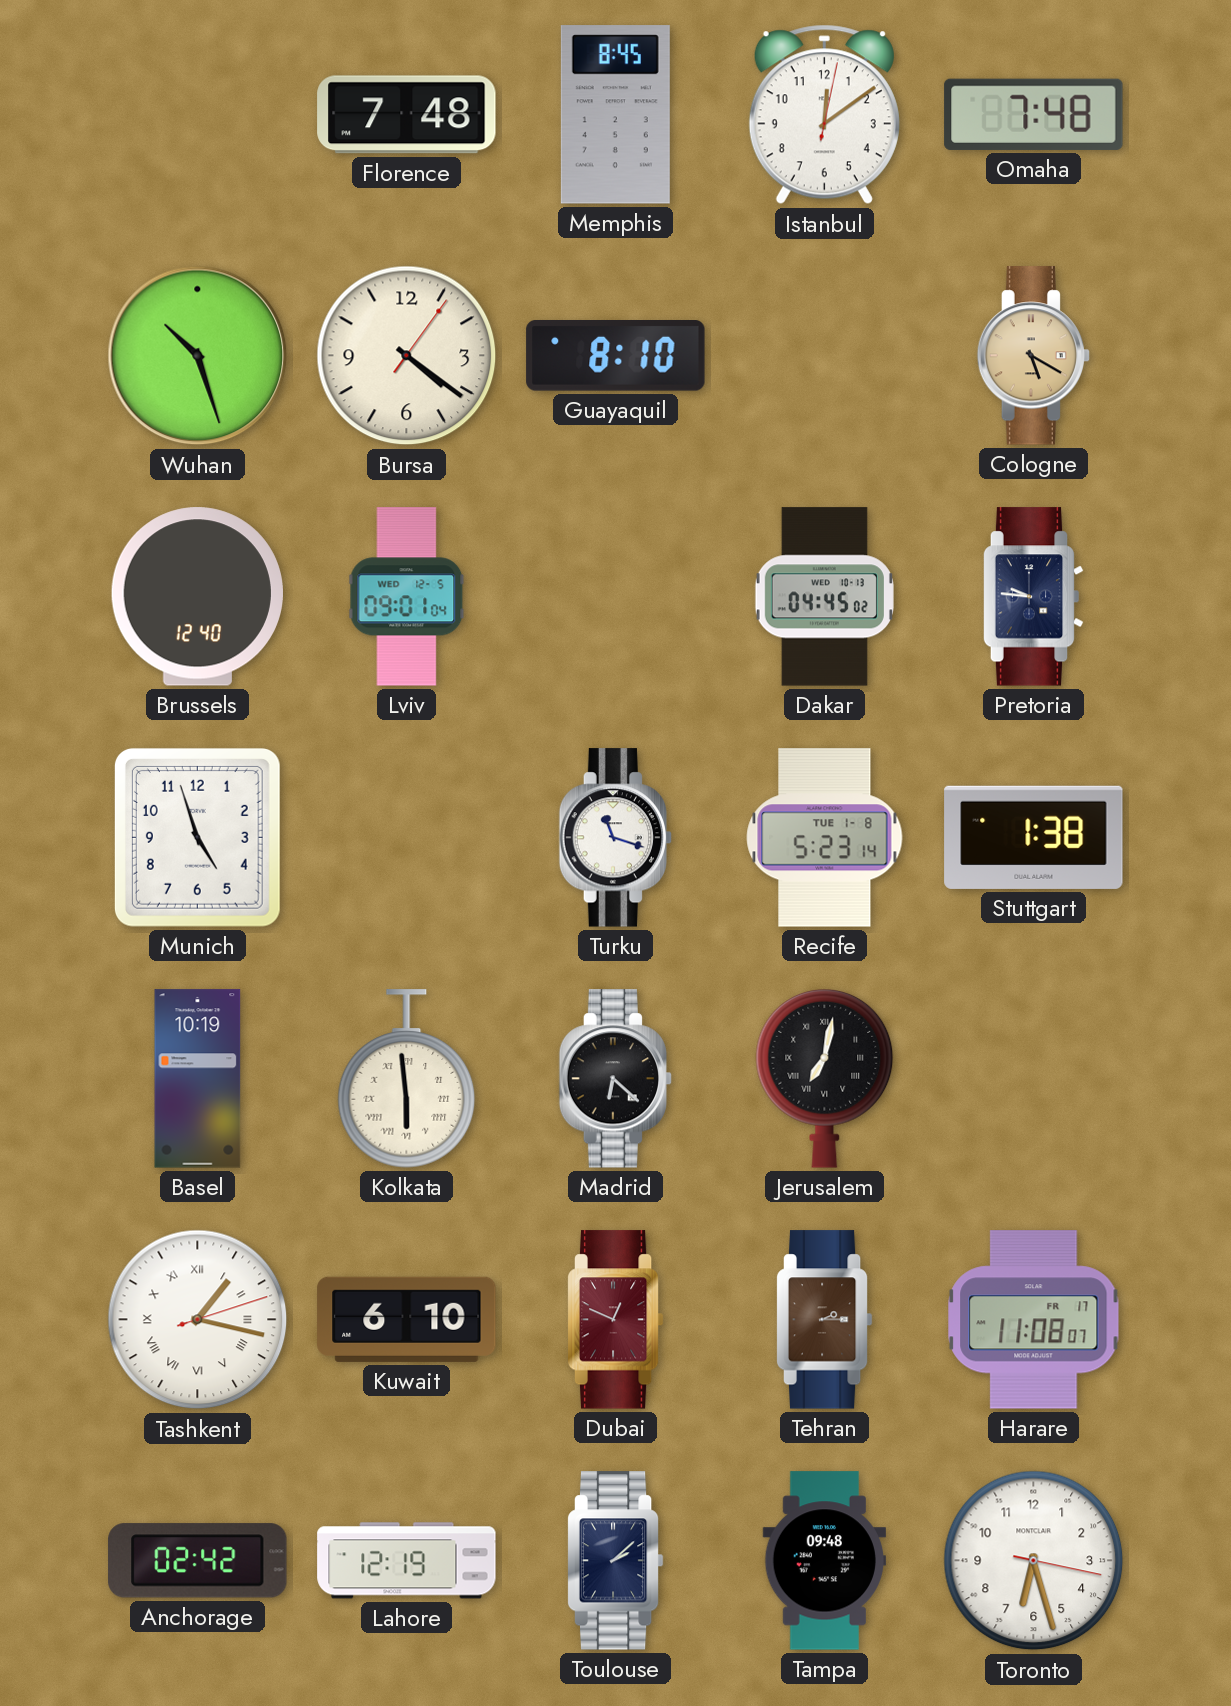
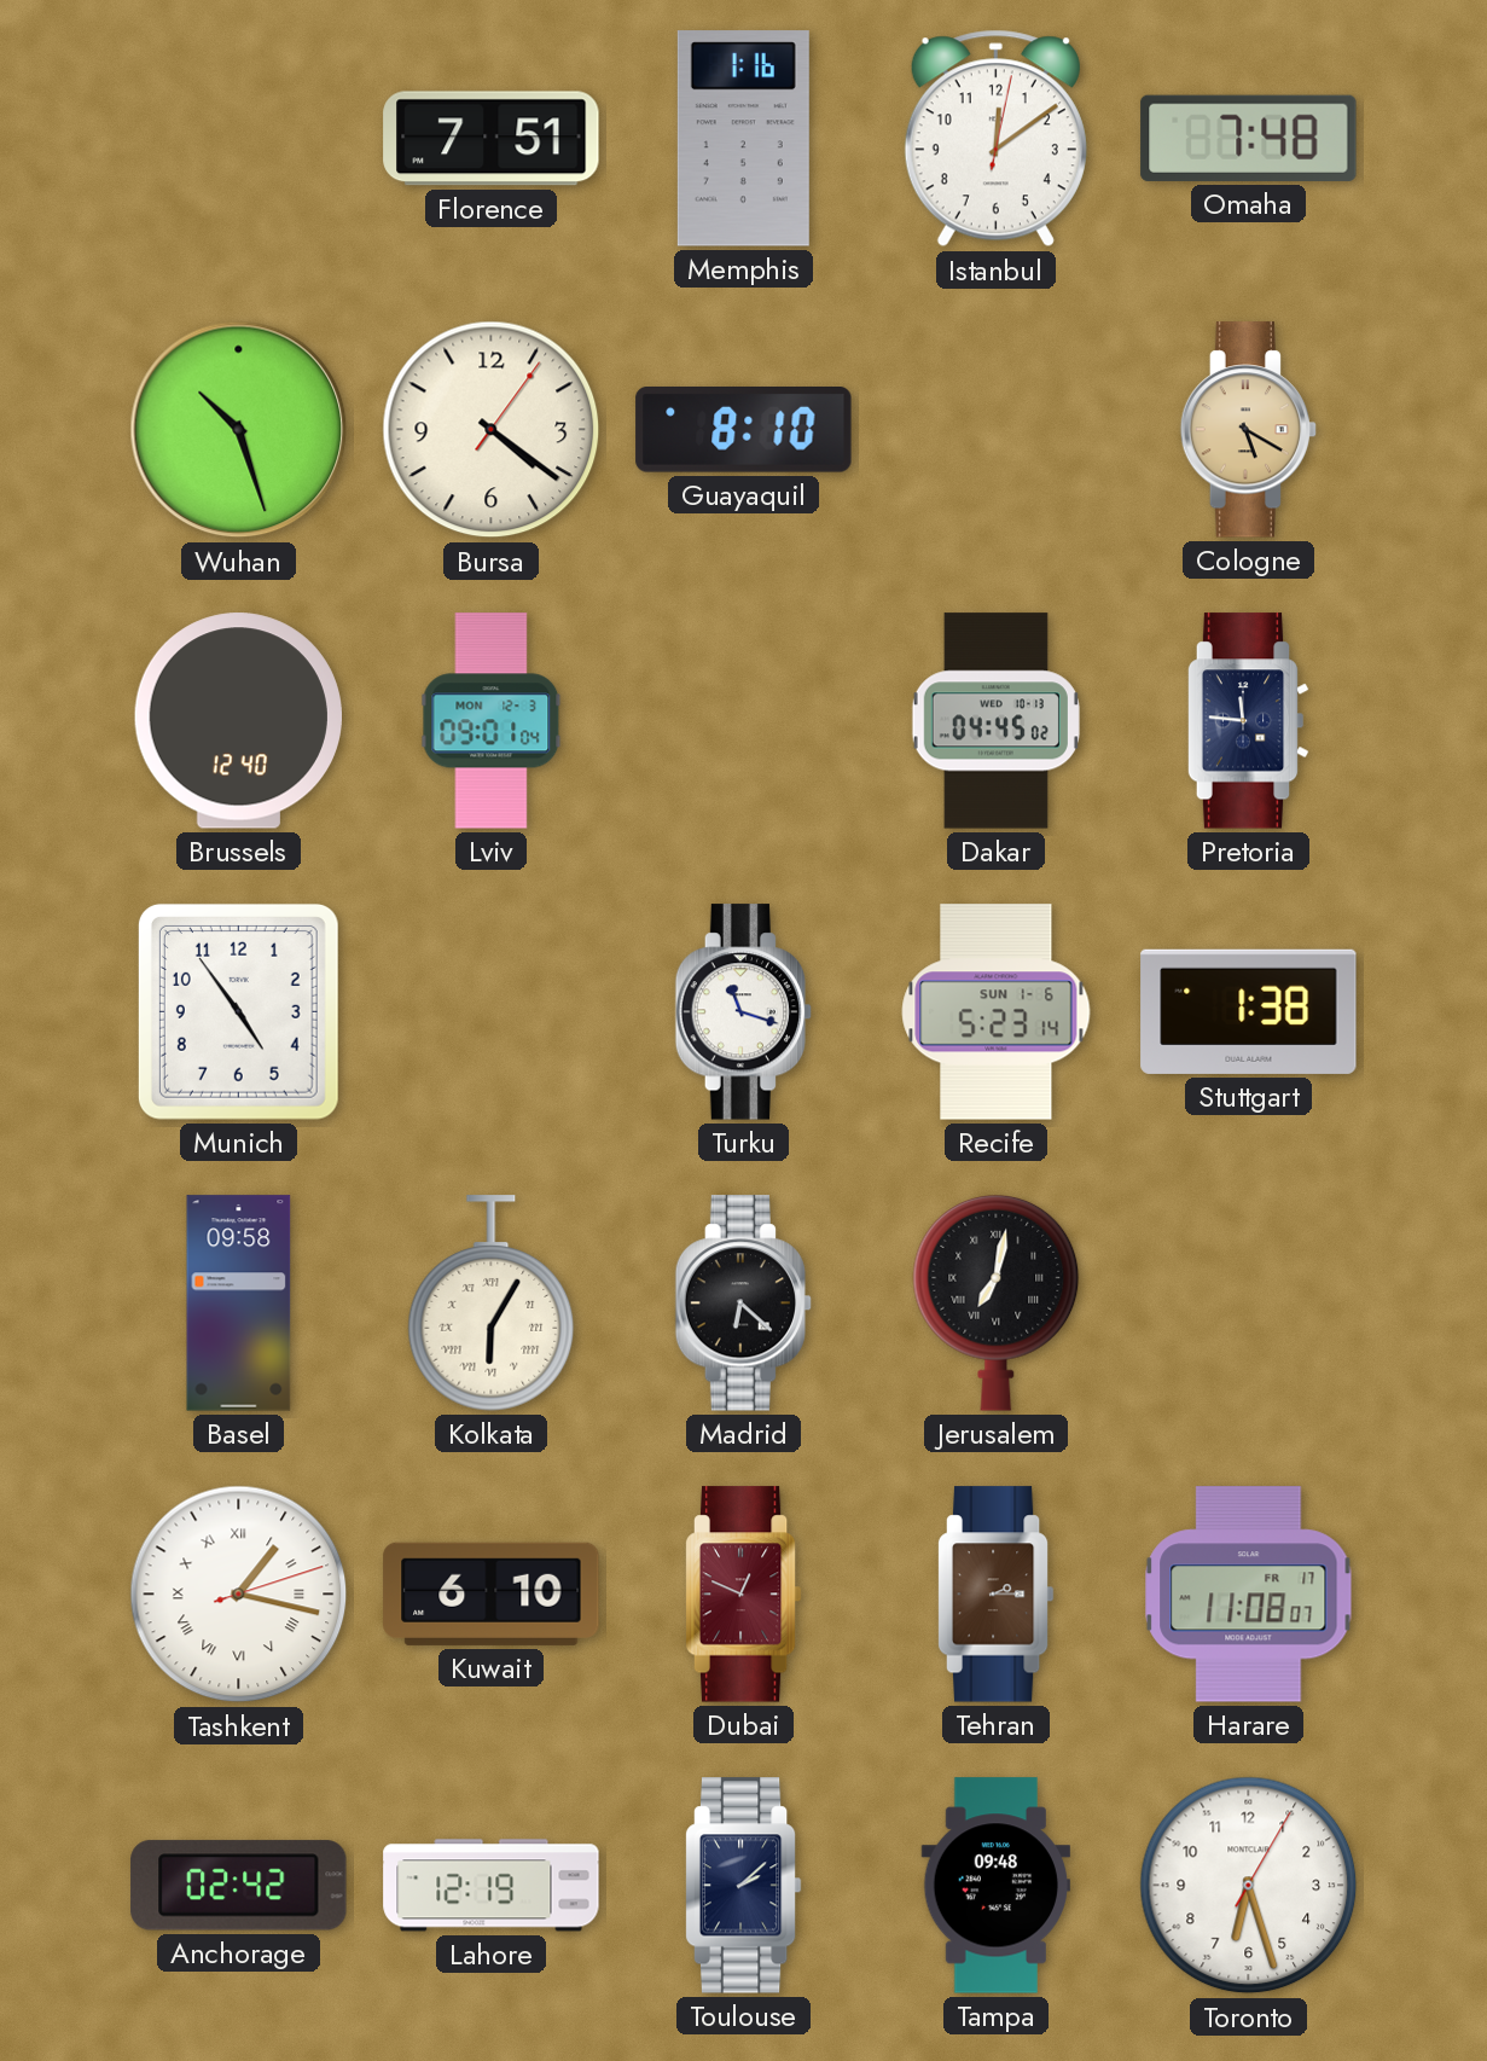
Florence: 7:48 -> 7:51 (492, 139)
Memphis: 8:45 -> 1:16 (743, 139)
Lviv date: WED 12-5 -> MON 12-3 (492, 721)
Pretoria: 9:46 -> 11:46 (1248, 721)
Munich: 4:57 -> 4:54 (238, 1011)
Recife date: TUE 1-8 -> SUN 1-6 (997, 1012)
Basel: 10:19 -> 09:58 (239, 1304)
Kolkata: 5:59 -> 6:05 (492, 1304)
Toronto: 6:27:17 -> 6:27:05 (1249, 1886)
